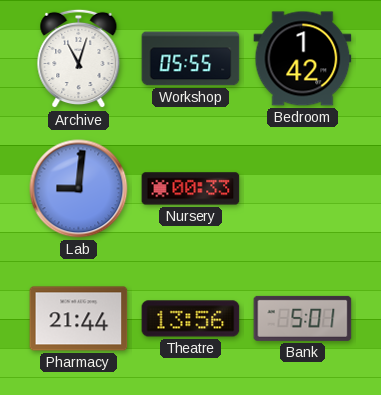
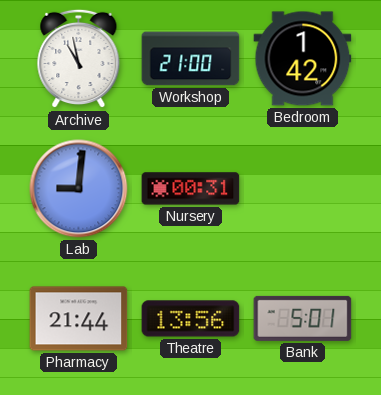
Archive: 11:03 -> 10:58 (79, 59)
Workshop: 05:55 -> 21:00 (191, 59)
Nursery: 00:33 -> 00:31 (191, 189)
